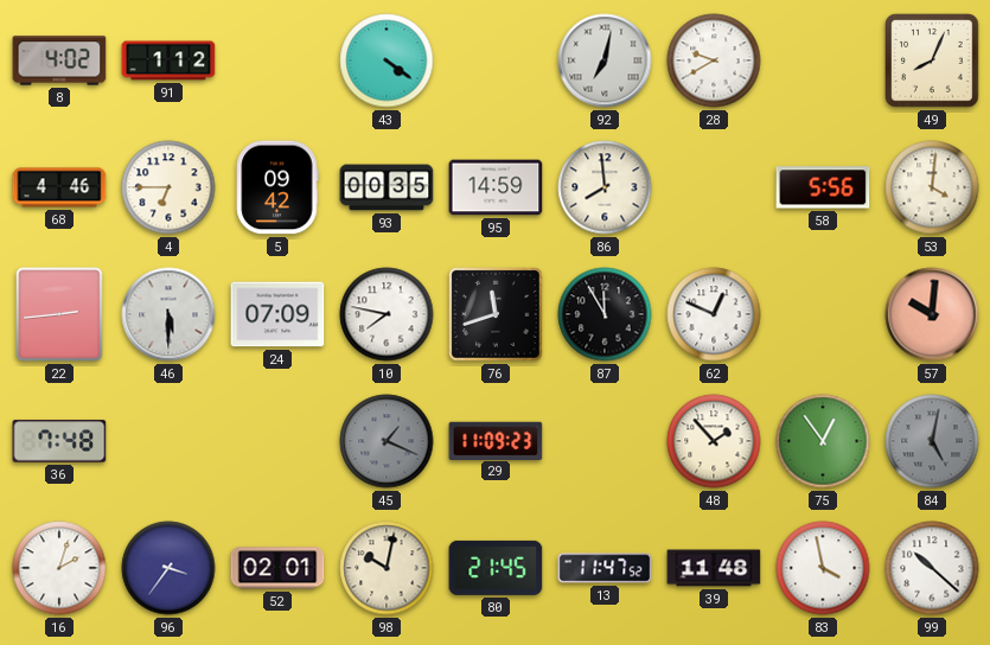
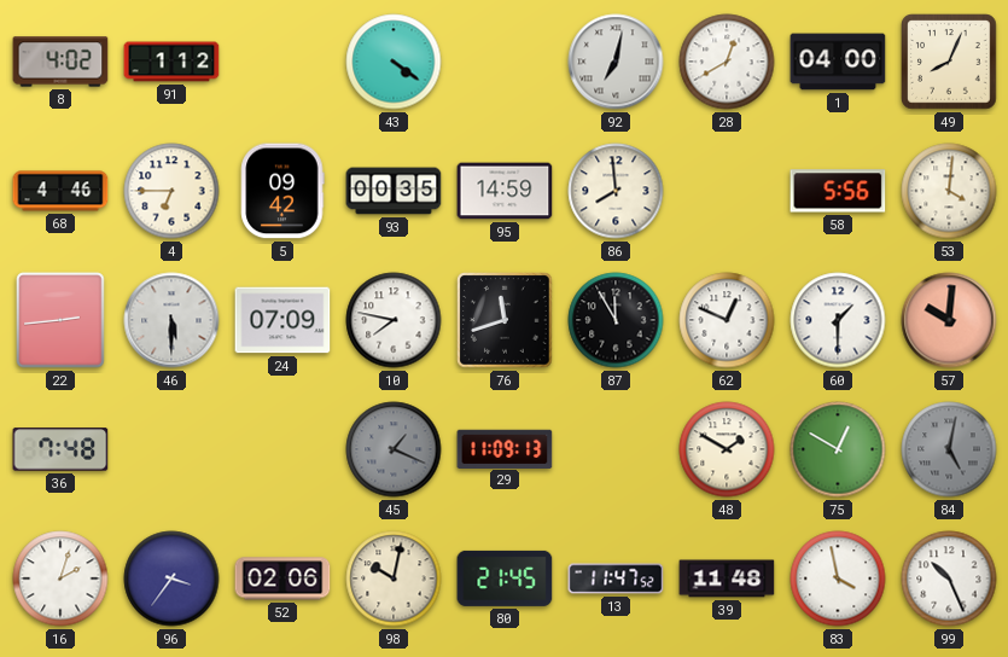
28: 9:40 -> 12:40 (727, 62)
1: none -> 04:00 (838, 62)
60: none -> 1:30 (838, 320)
29: 11:09:23 -> 11:09:13 (505, 448)
48: 1:53 -> 1:50 (727, 449)
75: 12:54 -> 12:50 (838, 449)
52: 02:01 -> 02:06 (282, 578)
99: 10:22 -> 10:26 (949, 578)
